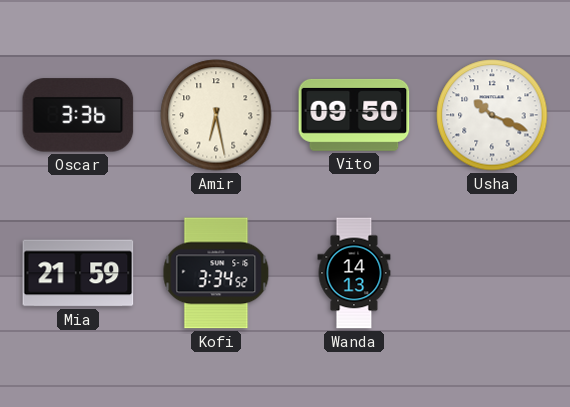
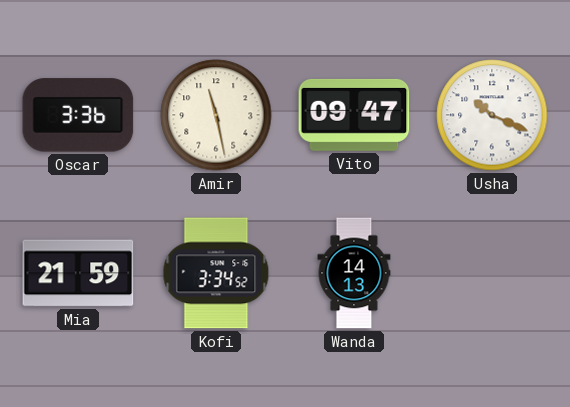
Amir: 6:28 -> 11:28 (216, 115)
Vito: 09:50 -> 09:47 (354, 115)
